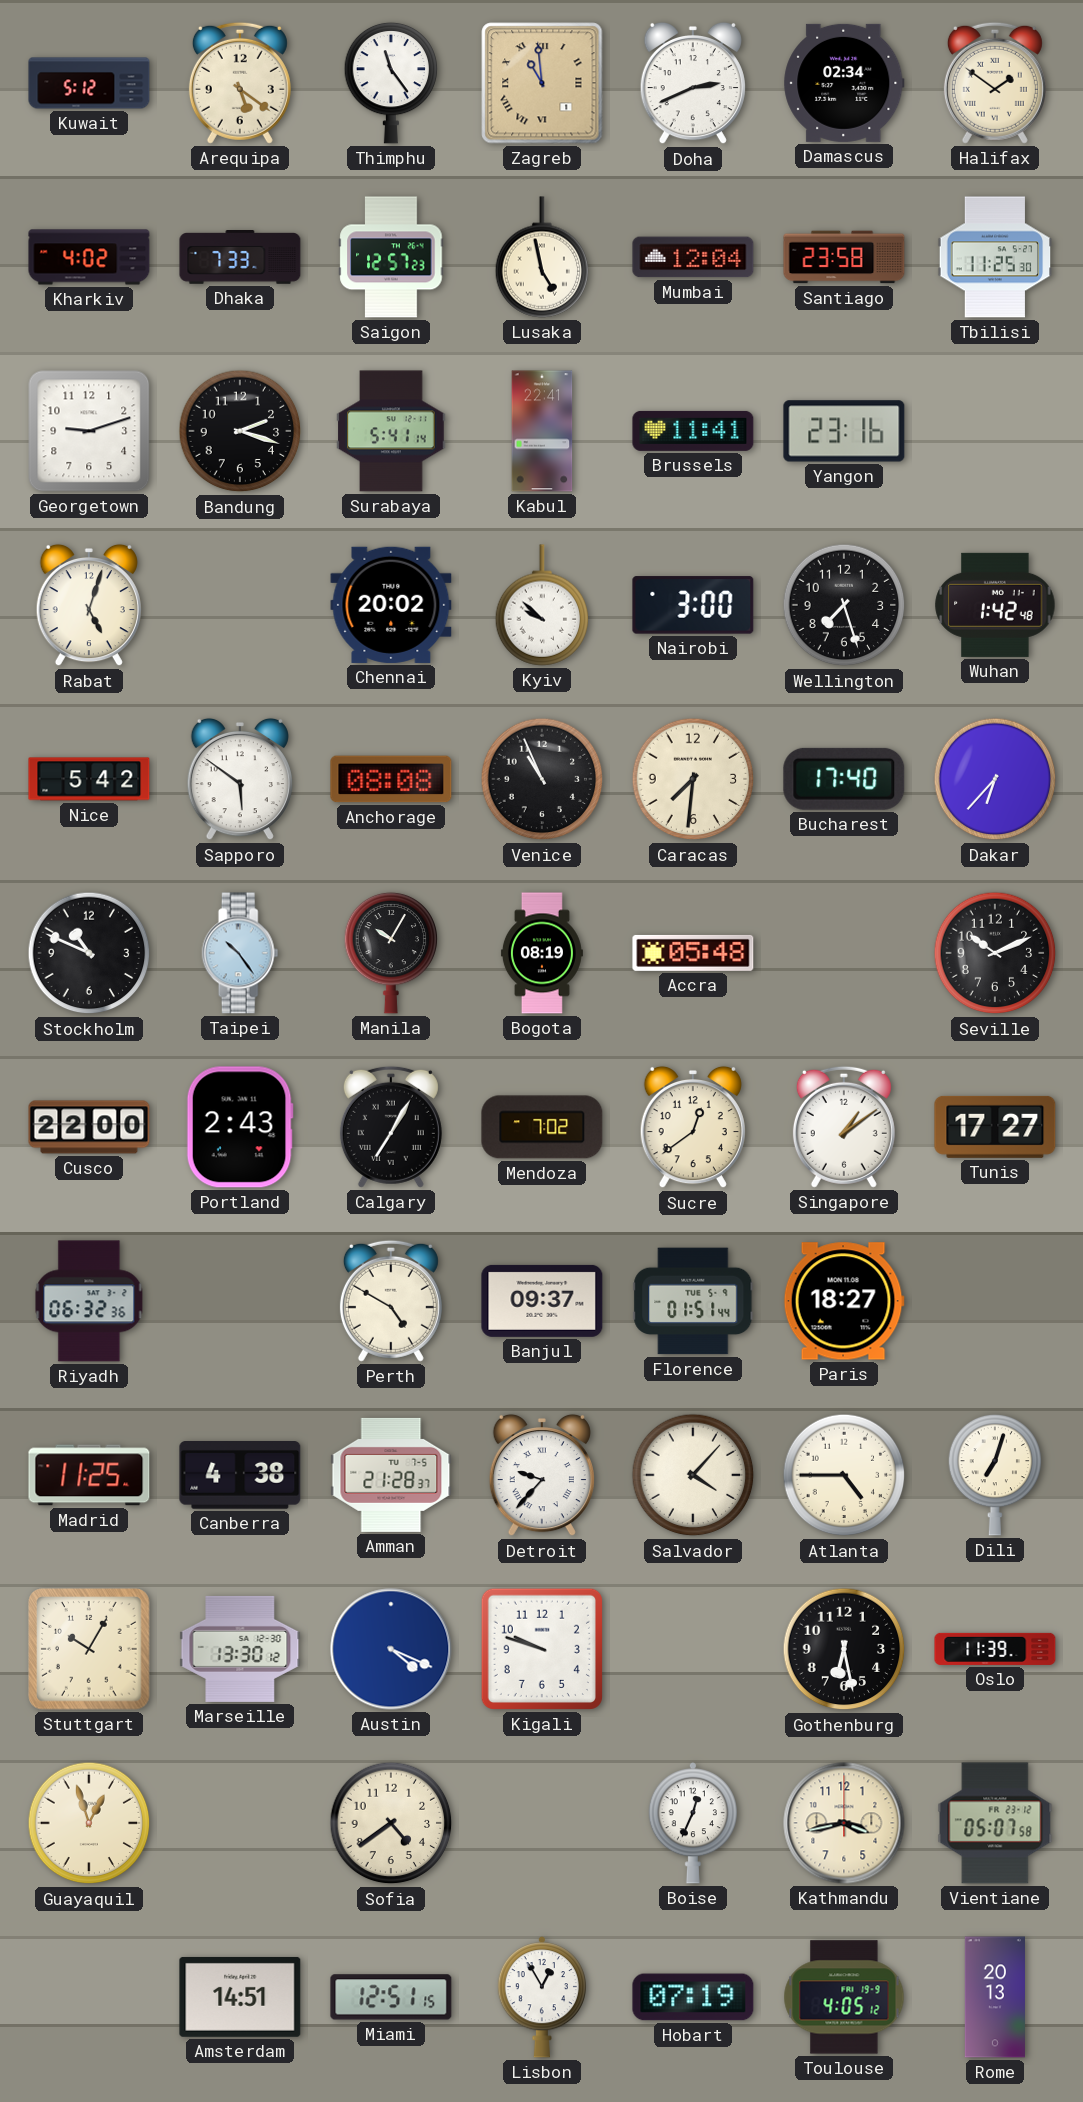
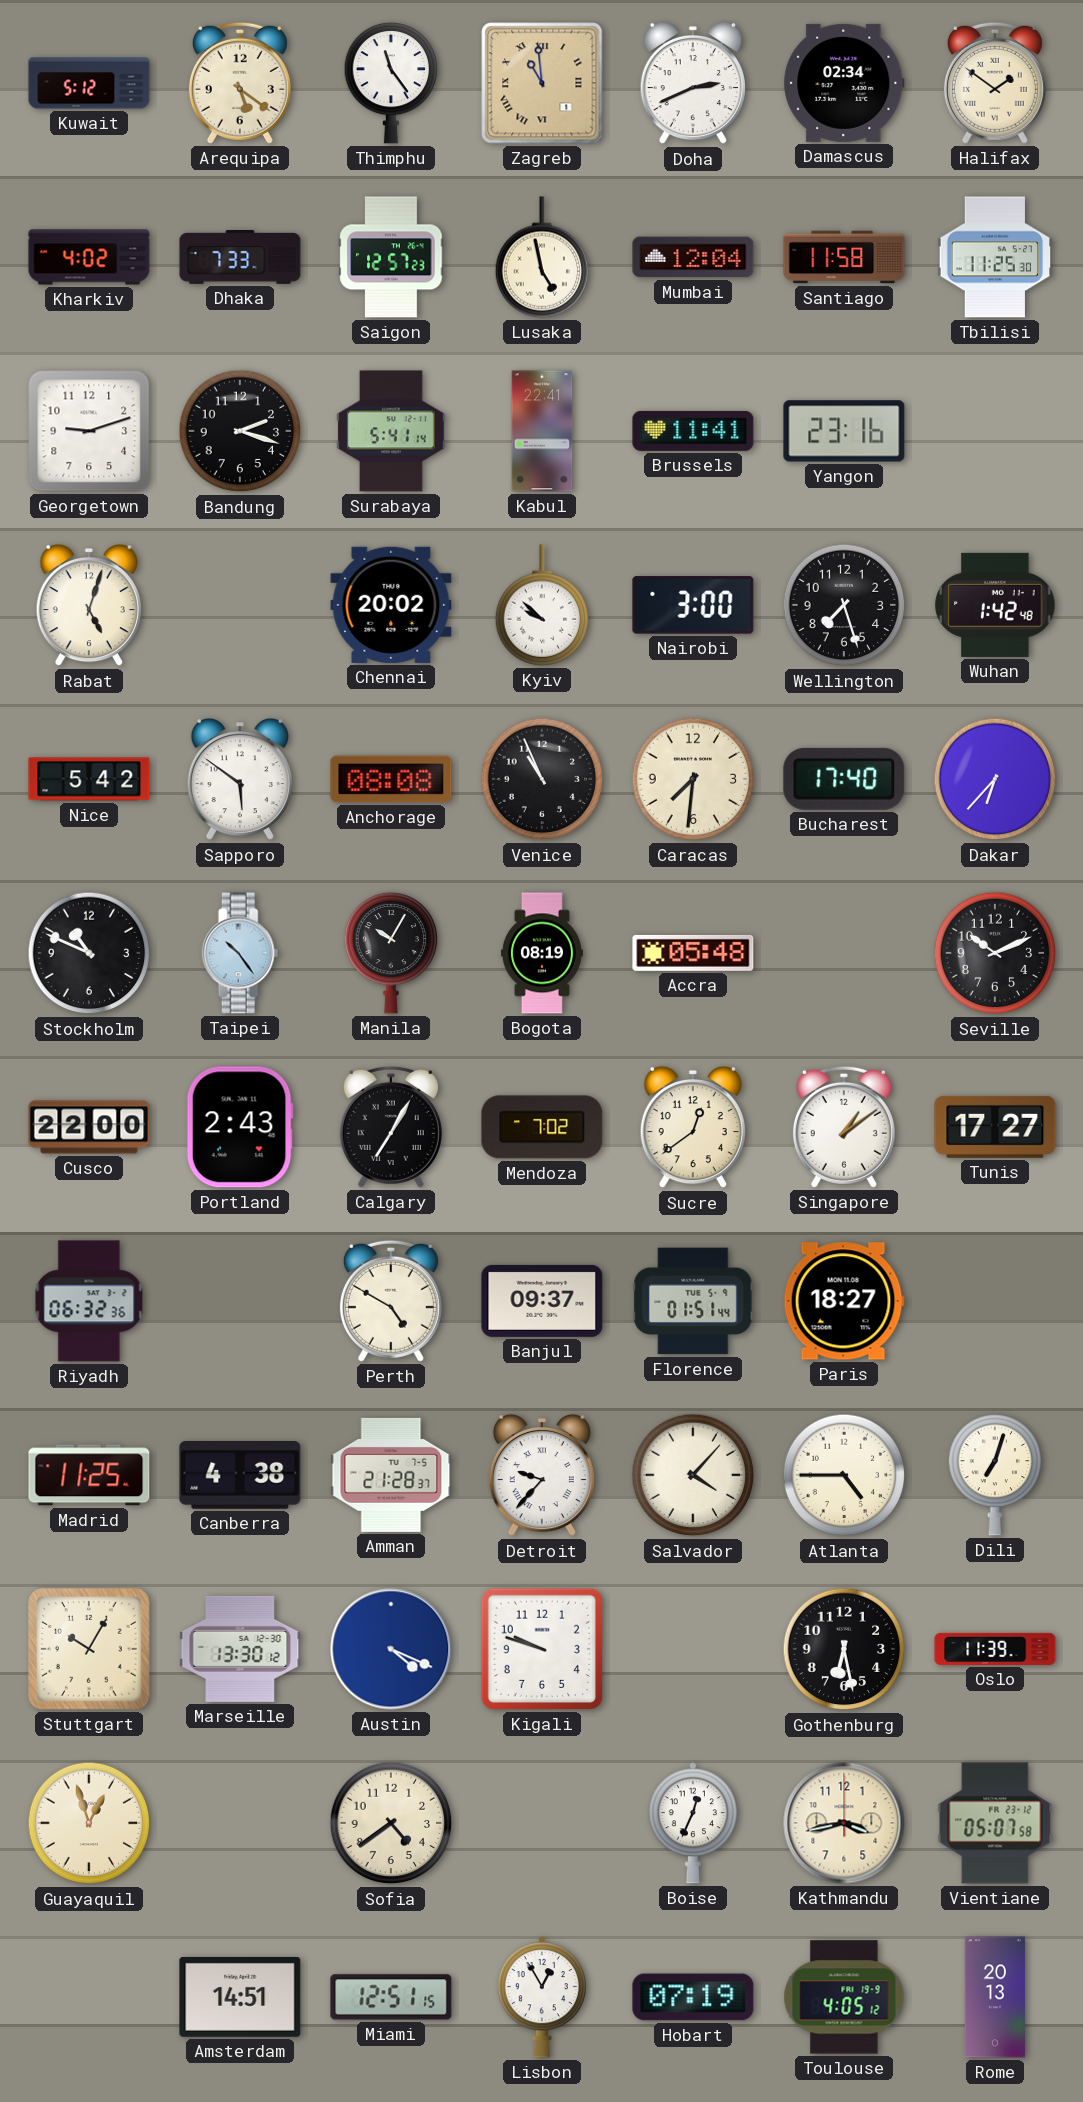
Santiago: 23:58 -> 11:58 (844, 257)
